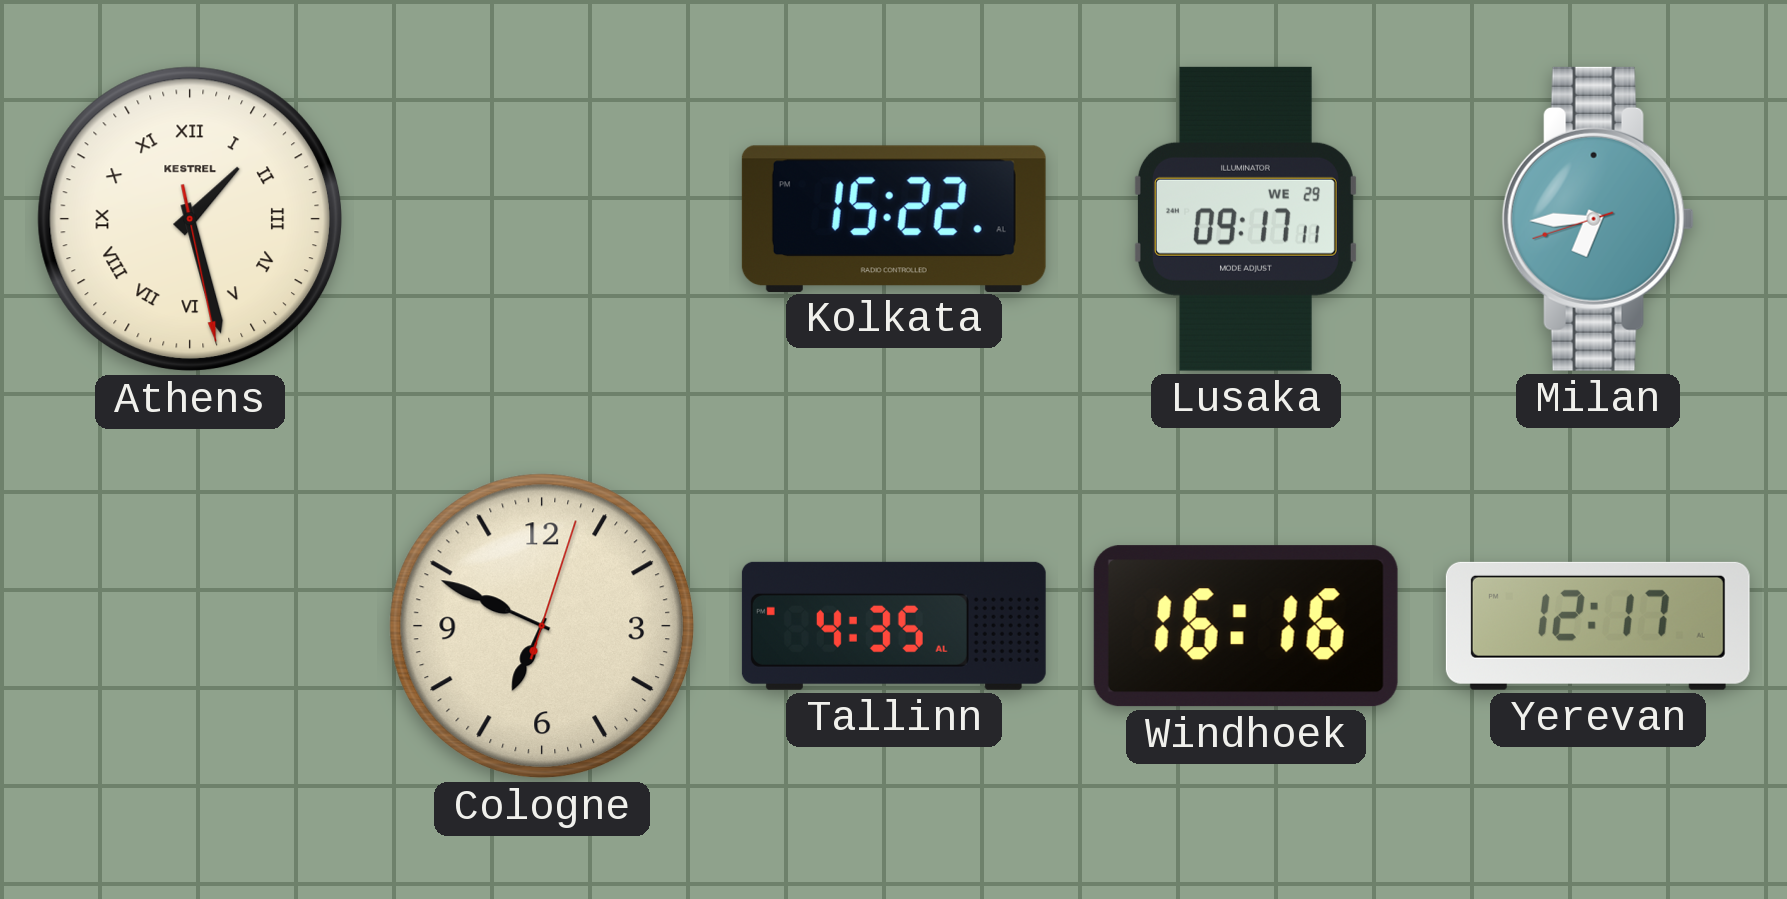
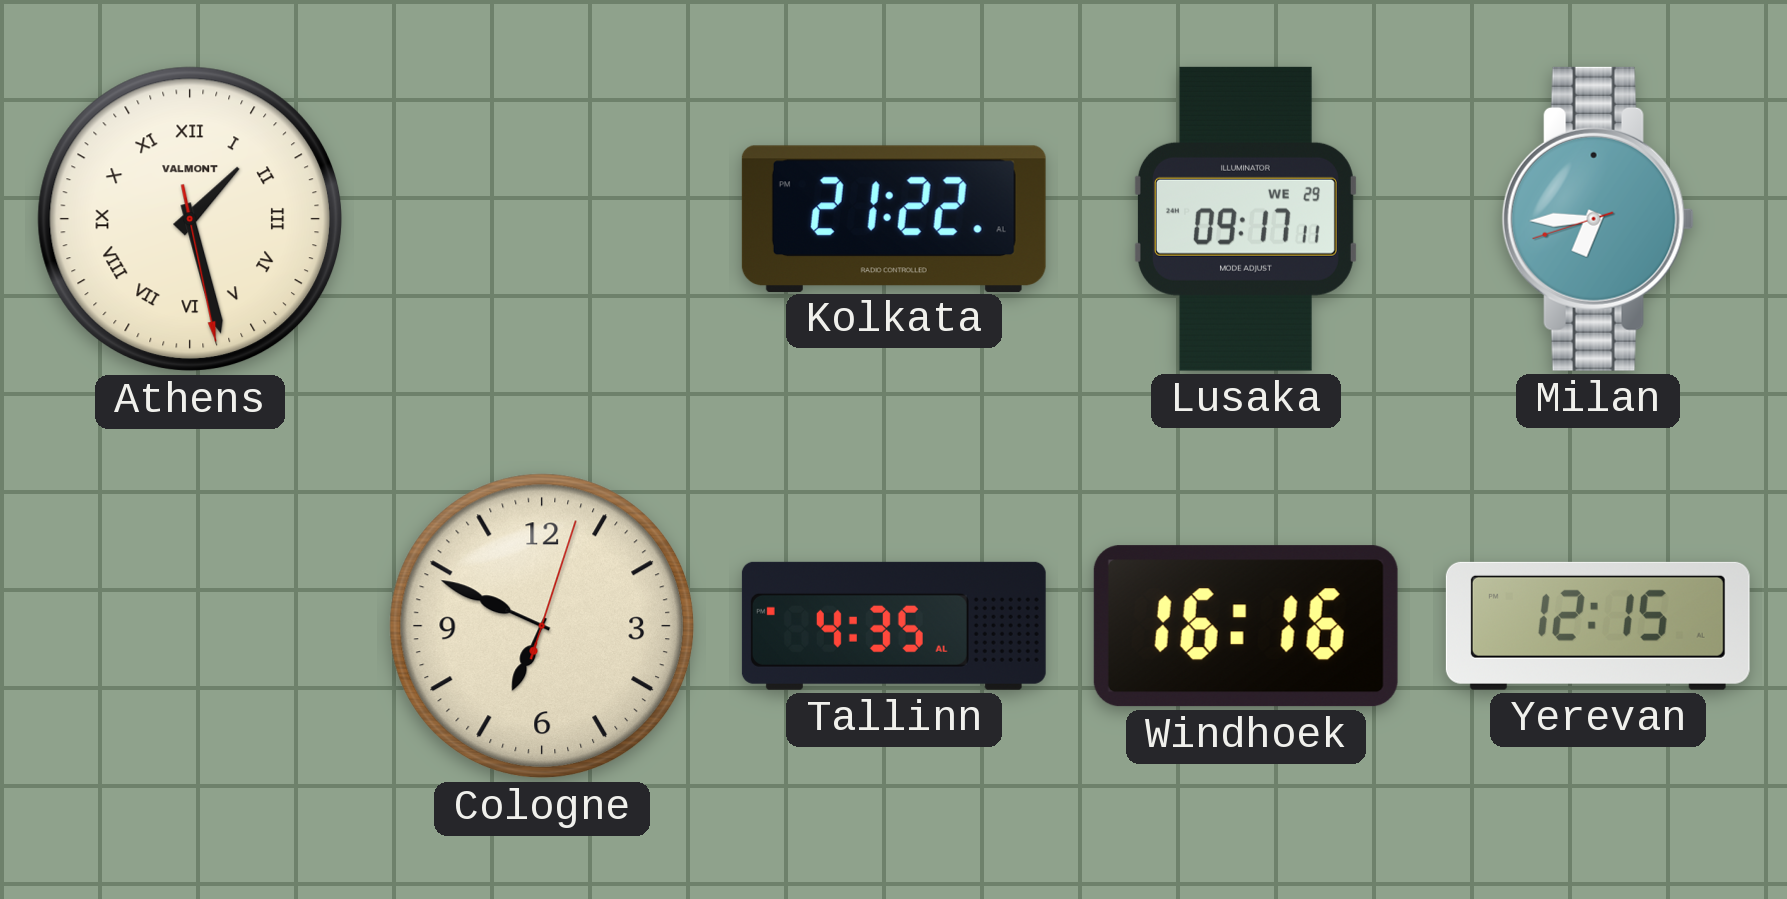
Athens brand: KESTREL -> VALMONT (190, 219)
Kolkata: 15:22 -> 21:22 (894, 218)
Yerevan: 12:17 -> 12:15 (1598, 626)
